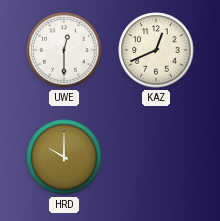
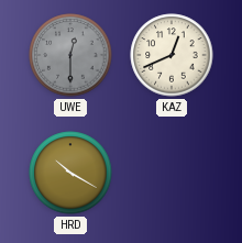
UWE dial: white -> grey (70, 55)
HRD: 10:00 -> 10:20 (70, 173)
